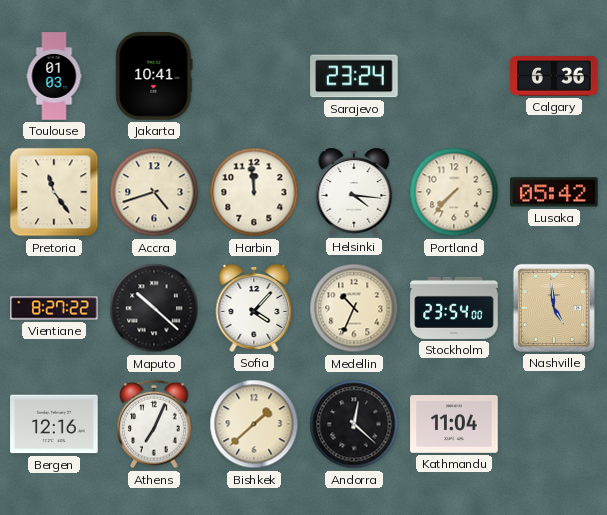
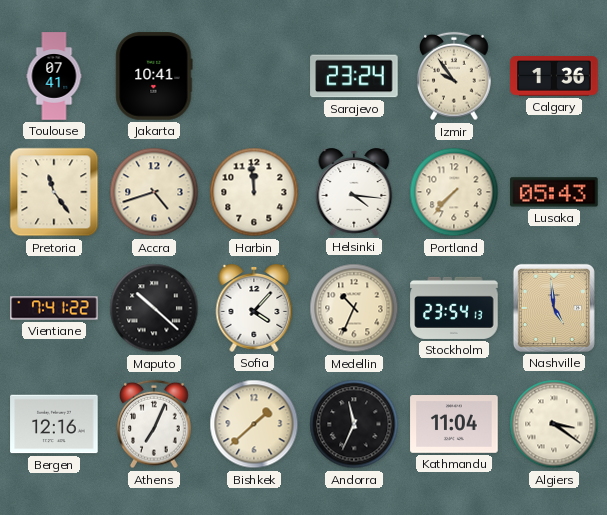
Toulouse: 01:03 -> 07:41 (54, 76)
Izmir: none -> 9:54 (455, 76)
Calgary: 6:36 -> 1:36 (554, 76)
Lusaka: 05:42 -> 05:43 (554, 192)
Vientiane: 8:27 -> 7:41 (54, 308)
Stockholm: 23:54:00 -> 23:54:13 (454, 308)
Andorra: 12:22 -> 11:34 (354, 424)
Algiers: none -> 3:21 (554, 424)
